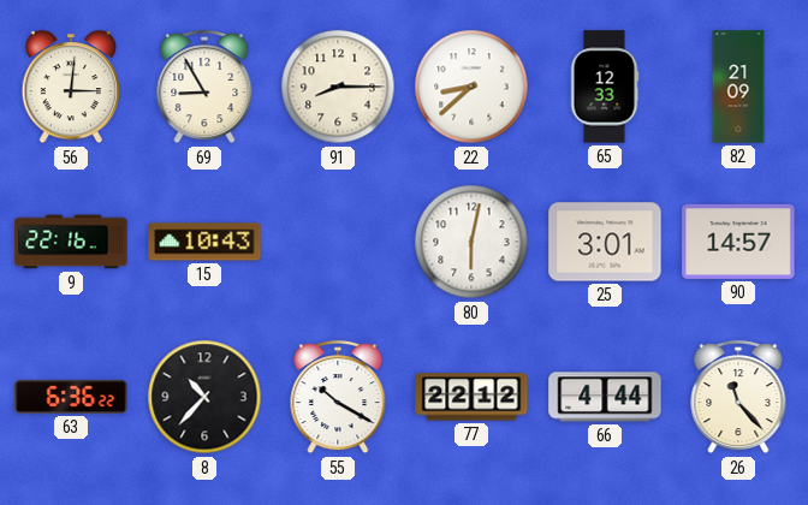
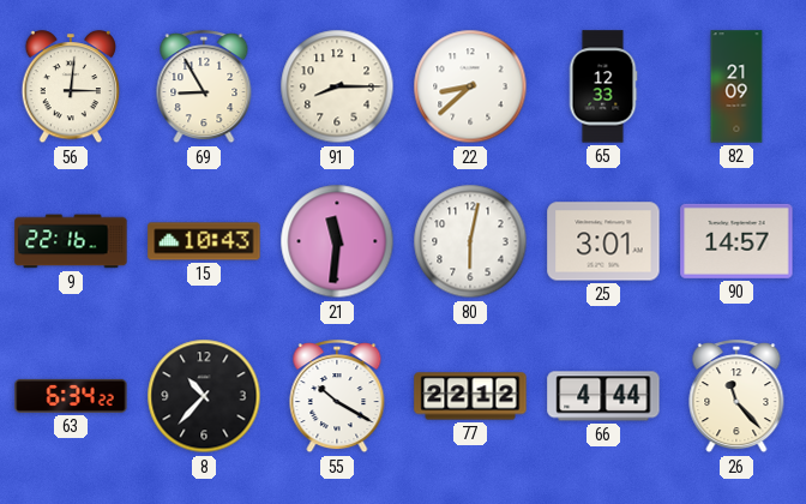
21: none -> 11:31 (337, 241)
63: 6:36 -> 6:34 (71, 396)
